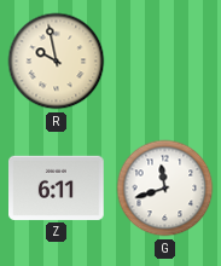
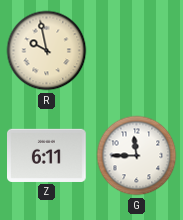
G: 11:42 -> 11:45 (137, 156)
